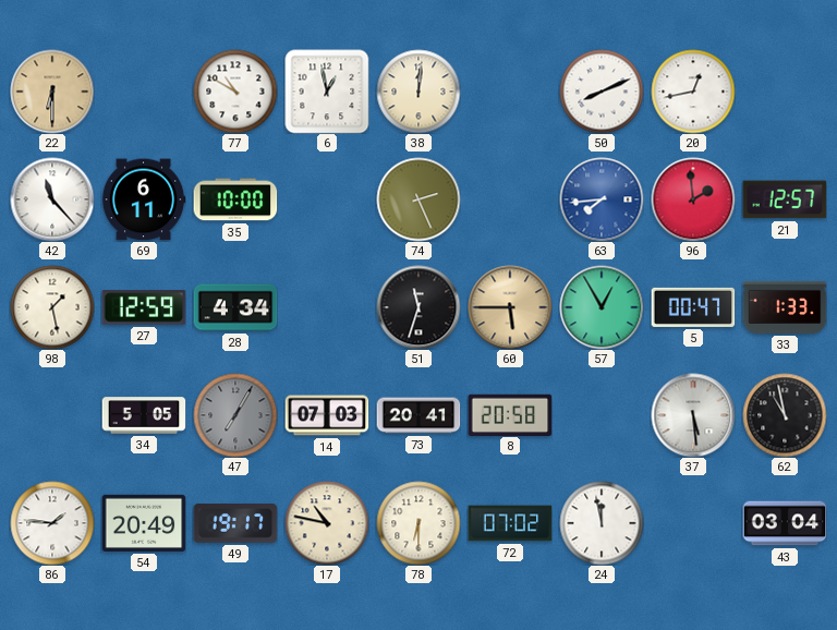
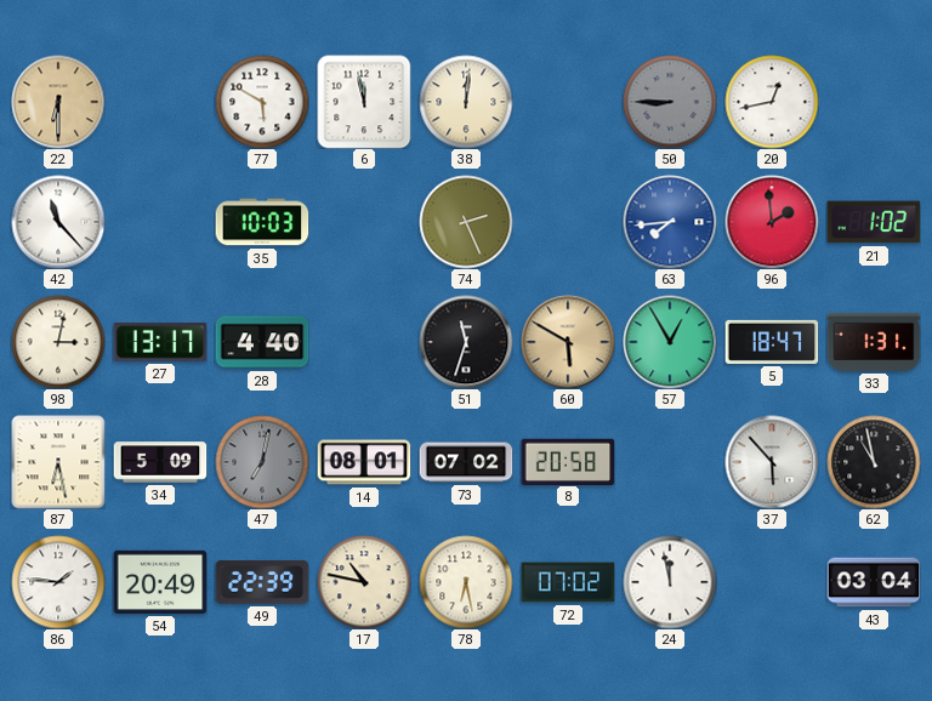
77: 10:50 -> 5:50 (262, 102)
6: 12:58 -> 11:58 (364, 102)
50: 8:11 -> 8:45 (670, 102)
50 dial: white -> grey (670, 102)
69: 6:11 -> none (144, 199)
35: 10:00 -> 10:03 (262, 222)
21: 12:57 -> 1:02 (874, 222)
98: 1:28 -> 3:02 (58, 342)
27: 12:59 -> 13:17 (160, 342)
28: 4:34 -> 4:40 (262, 342)
60: 5:45 -> 5:50 (568, 342)
5: 00:47 -> 18:47 (772, 342)
33: 1:33 -> 1:31 (874, 342)
87: none -> 6:28 (58, 462)
34: 5:05 -> 5:09 (160, 462)
47: 7:05 -> 7:02 (262, 462)
14: 07:03 -> 08:01 (364, 462)
73: 20:41 -> 07:02 (466, 462)
37: 5:29 -> 5:53 (772, 462)
49: 19:17 -> 22:39 (262, 582)
78: 6:30 -> 6:28 (466, 582)
